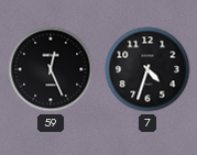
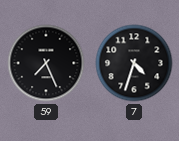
59: 12:26 -> 7:26 (46, 63)
